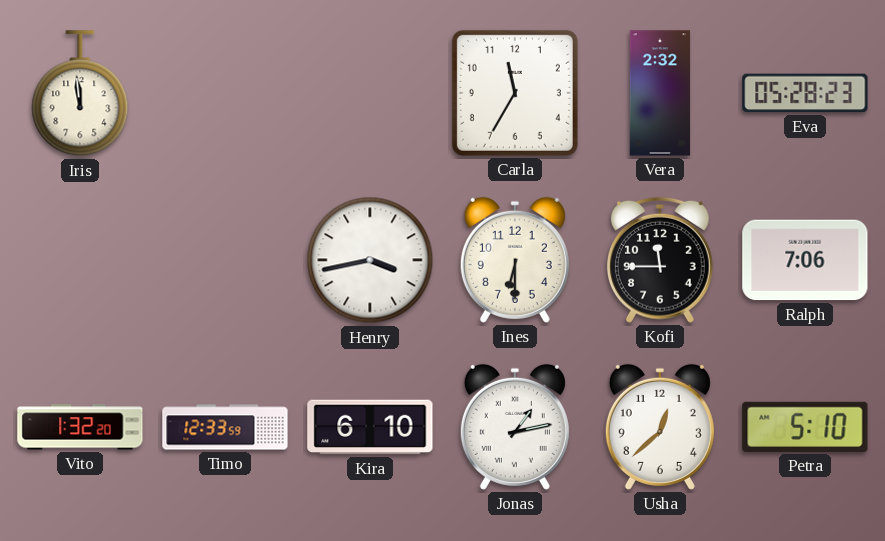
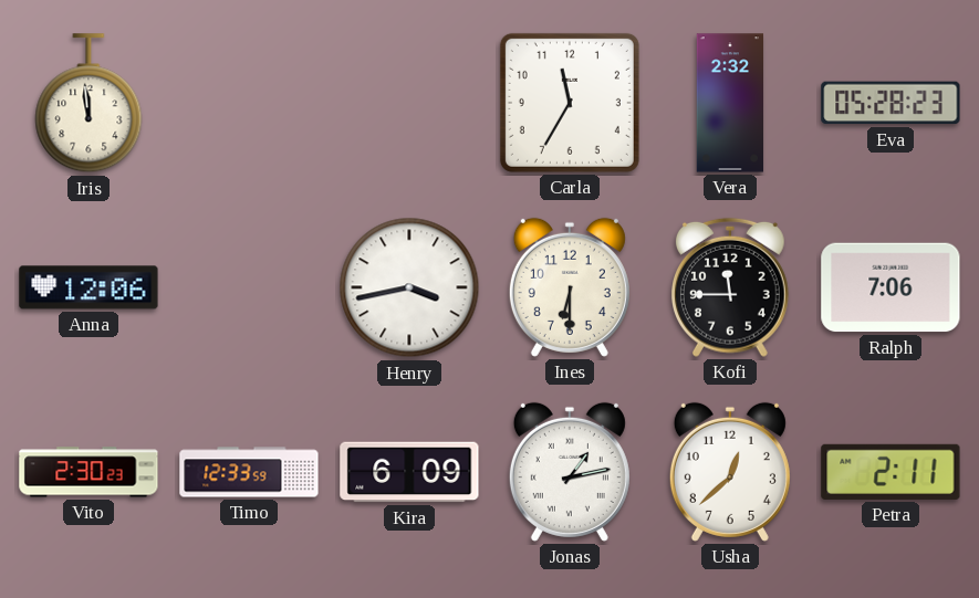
Anna: none -> 12:06 (88, 287)
Vito: 1:32 -> 2:30 (88, 472)
Kira: 6:10 -> 6:09 (409, 472)
Petra: 5:10 -> 2:11 (891, 472)
